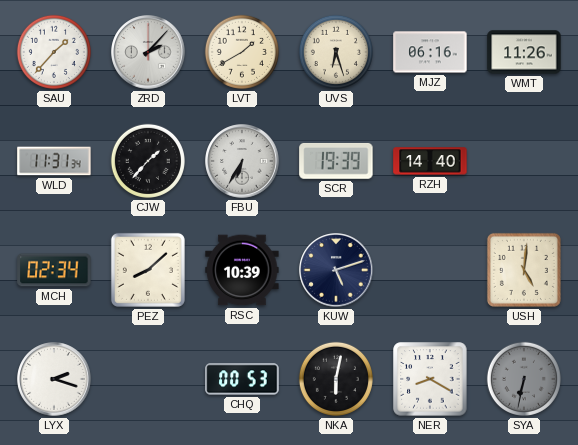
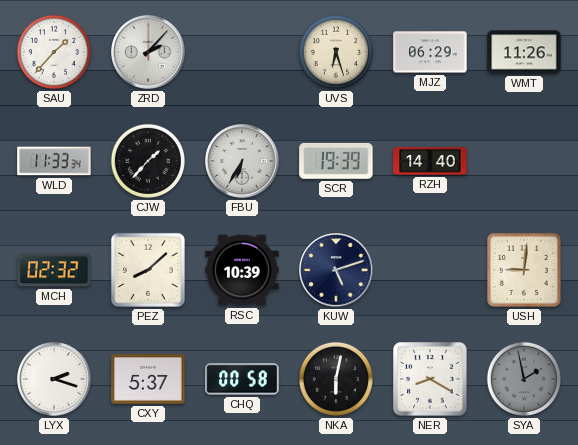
LVT: 1:40 -> none (242, 52)
MJZ: 06:16 -> 06:29 (430, 52)
WLD: 11:31 -> 11:33 (54, 161)
MCH: 02:34 -> 02:32 (54, 270)
USH: 5:01 -> 9:01 (524, 270)
CXY: none -> 5:37 (148, 379)
CHQ: 00:53 -> 00:58 (242, 379)
SYA: 6:32 -> 1:58 (524, 379)
